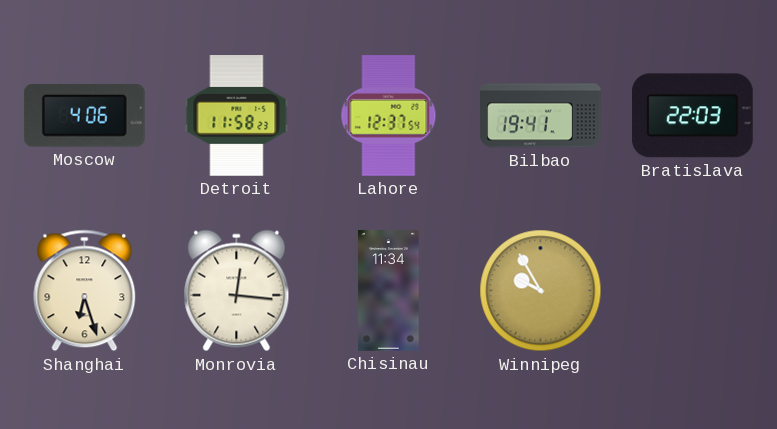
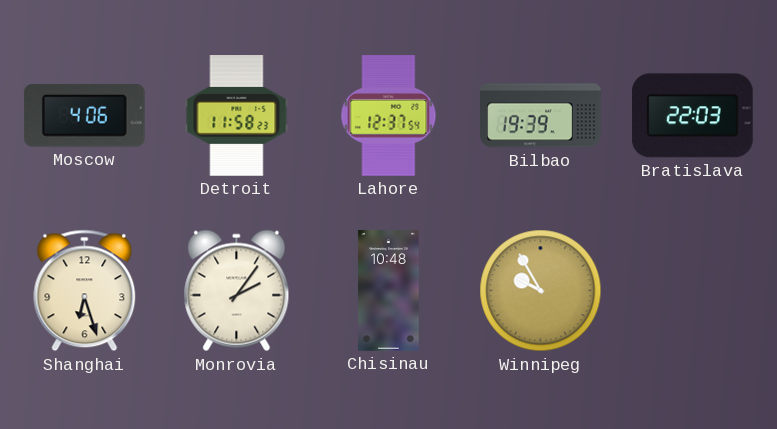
Bilbao: 19:41 -> 19:39 (541, 116)
Monrovia: 12:16 -> 2:06 (237, 291)
Chisinau: 11:34 -> 10:48 (389, 291)
